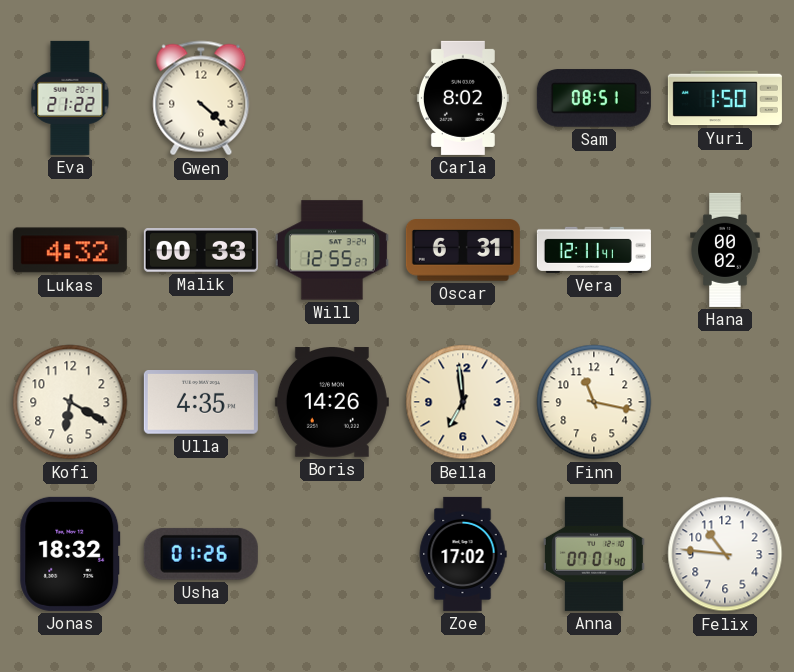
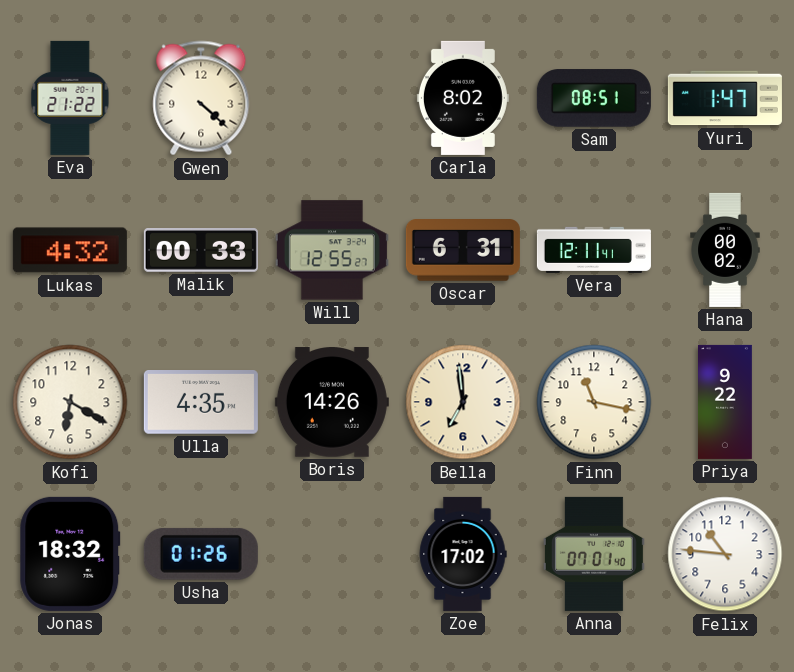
Yuri: 1:50 -> 1:47 (725, 98)
Priya: none -> 9:22 (725, 402)
